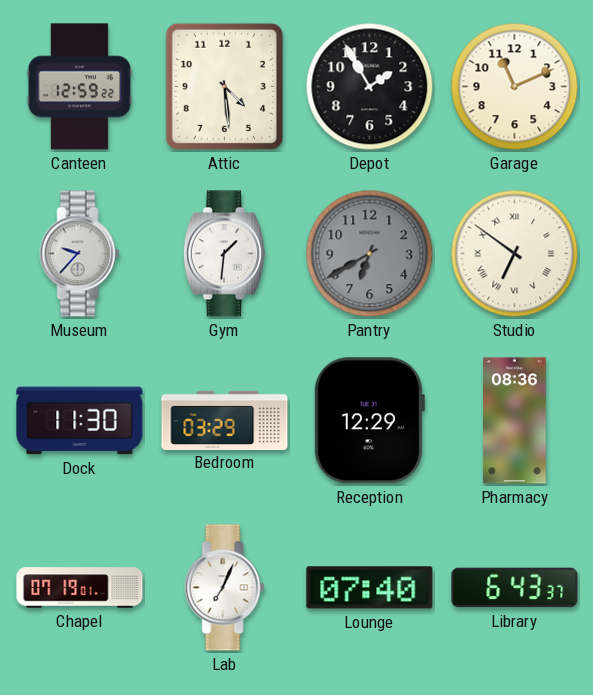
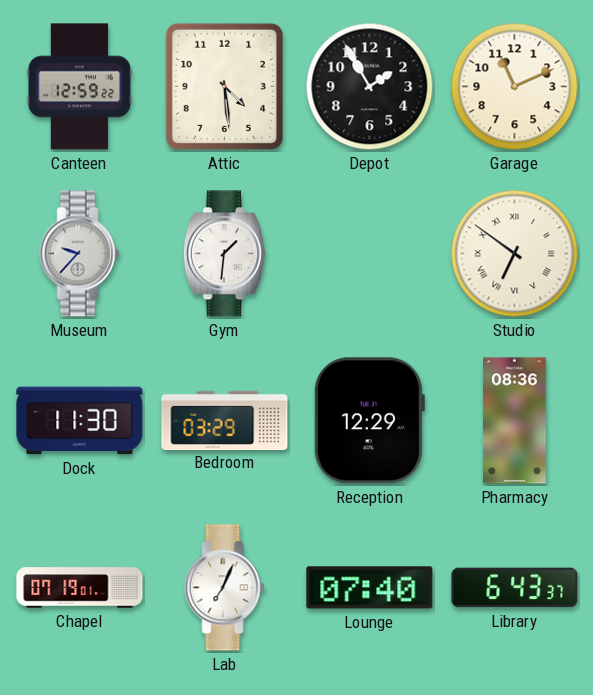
Pantry: 6:40 -> none (370, 254)
